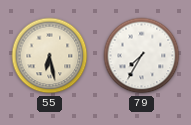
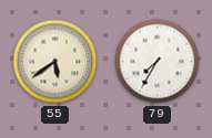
55: 6:28 -> 5:39 (55, 62)
